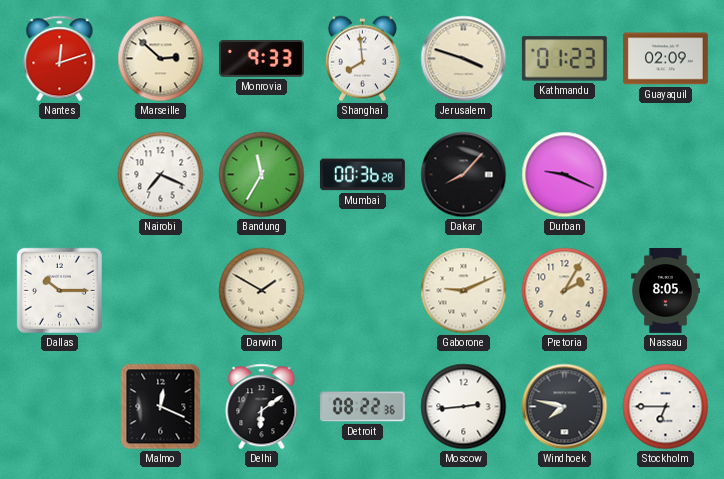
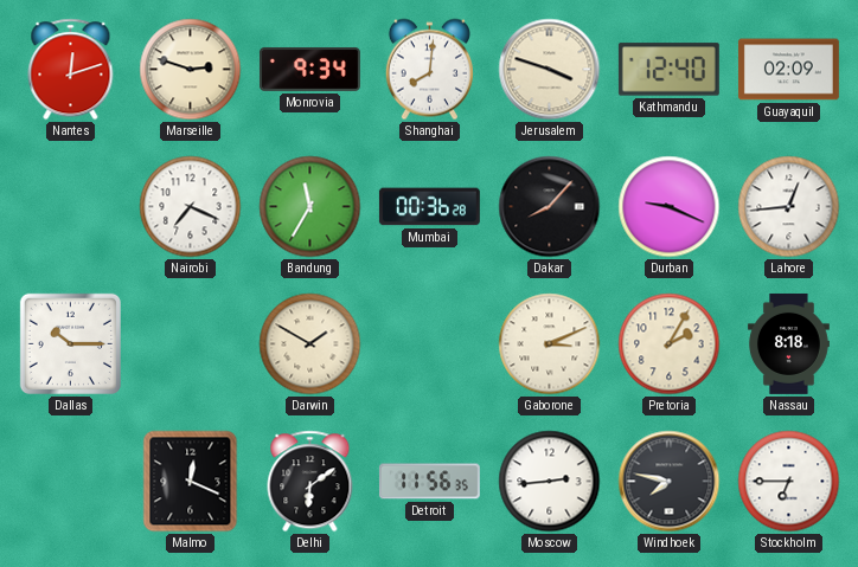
Marseille: 2:52 -> 2:48 (191, 70)
Monrovia: 9:33 -> 9:34 (309, 70)
Shanghai: 7:59 -> 8:01 (429, 70)
Kathmandu: 01:23 -> 12:40 (668, 70)
Lahore: none -> 12:44 (789, 207)
Gaborone: 9:11 -> 3:11 (550, 344)
Nassau: 8:05 -> 8:18 (788, 343)
Detroit: 08:22 -> 11:56 (429, 482)
